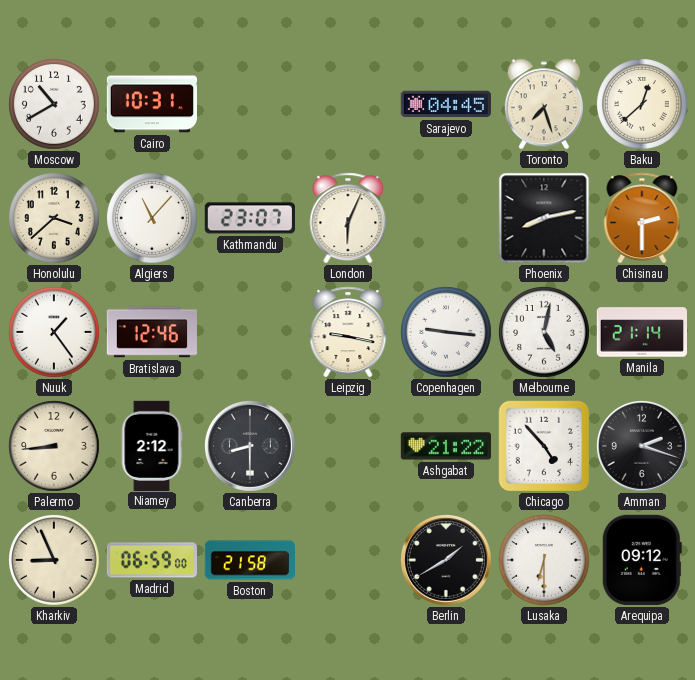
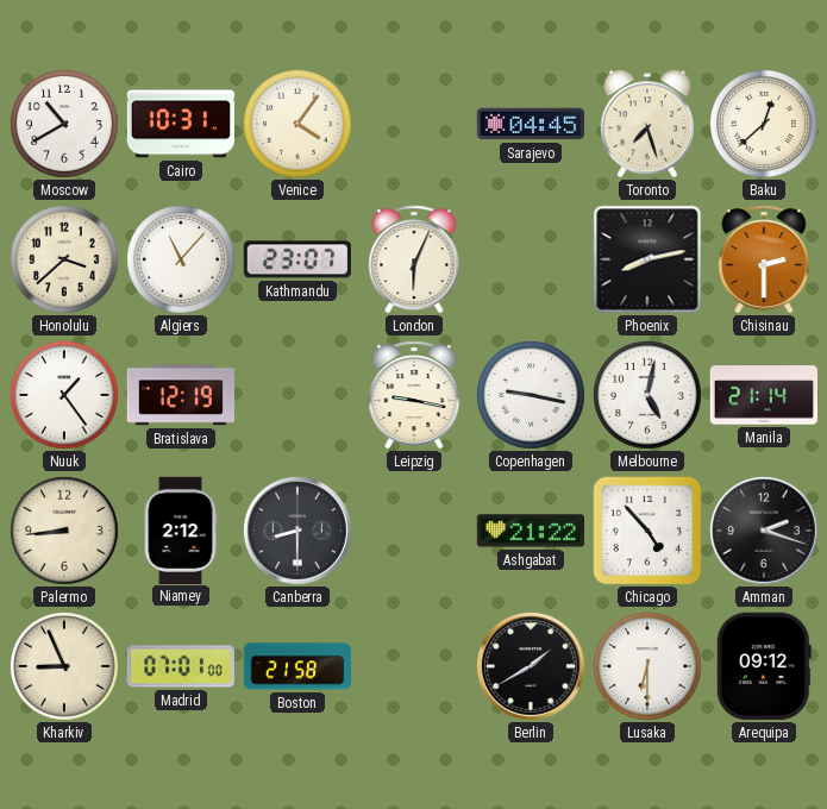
Venice: none -> 4:06 (299, 125)
Bratislava: 12:46 -> 12:19 (180, 395)
Copenhagen: 9:16 -> 9:17 (532, 396)
Madrid: 06:59 -> 07:01 (180, 666)
